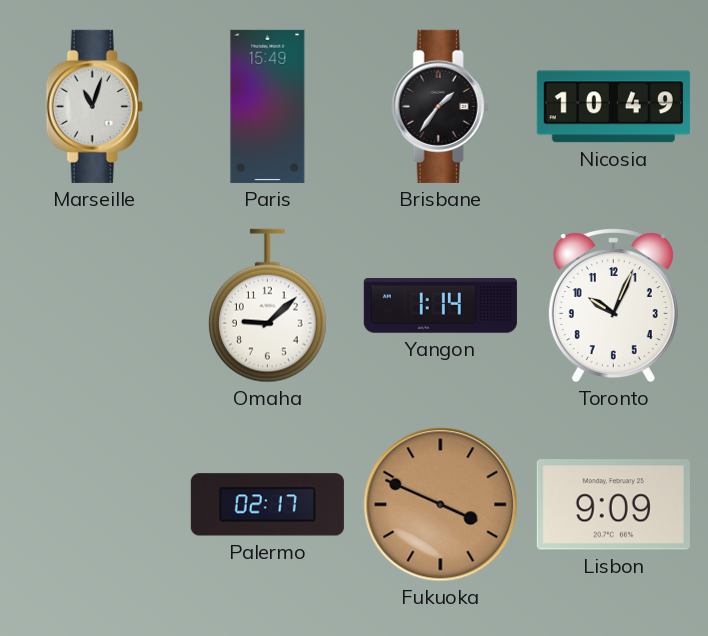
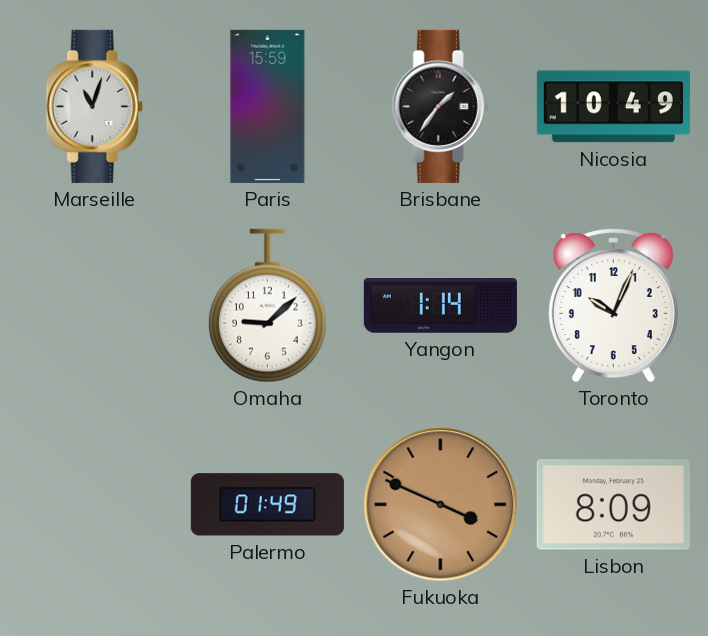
Paris: 15:49 -> 15:59 (268, 106)
Palermo: 02:17 -> 01:49 (267, 505)
Lisbon: 9:09 -> 8:09 (613, 505)
